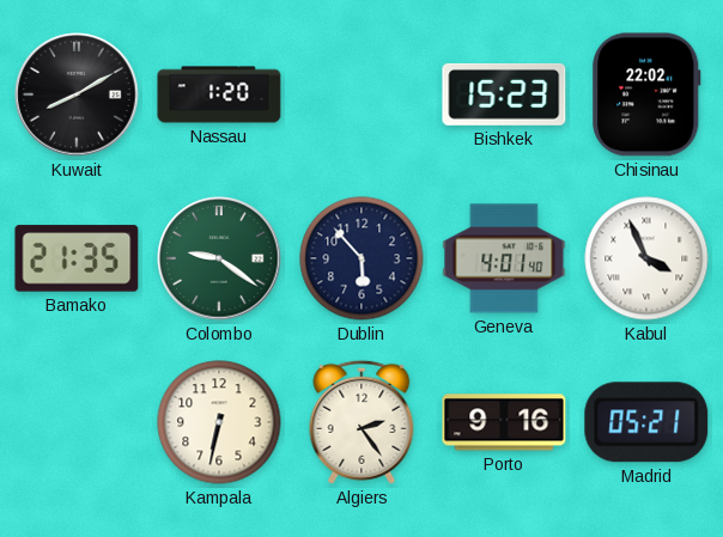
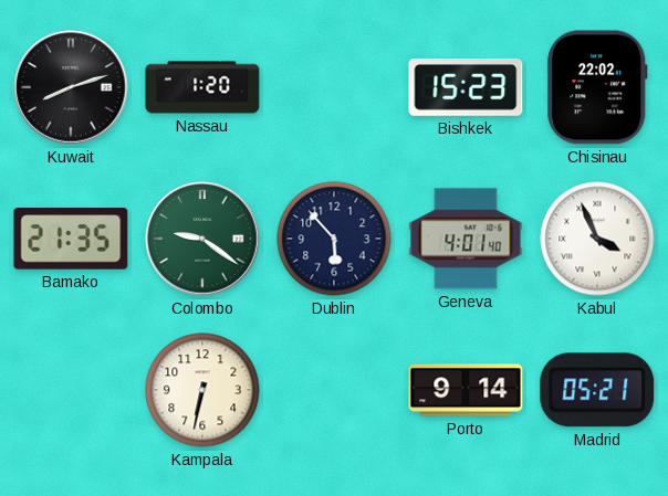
Kuwait: 8:10 -> 8:12 (71, 87)
Algiers: 2:24 -> none (361, 422)
Porto: 9:16 -> 9:14 (466, 390)
